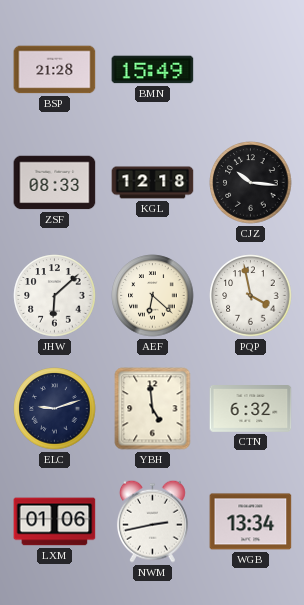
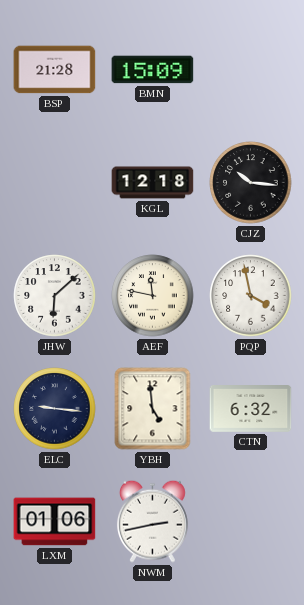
BMN: 15:49 -> 15:09 (153, 70)
ZSF: 08:33 -> none (55, 183)
AEF: 6:22 -> 11:47 (153, 296)
ELC: 9:12 -> 9:16 (55, 409)
WGB: 13:34 -> none (251, 522)
